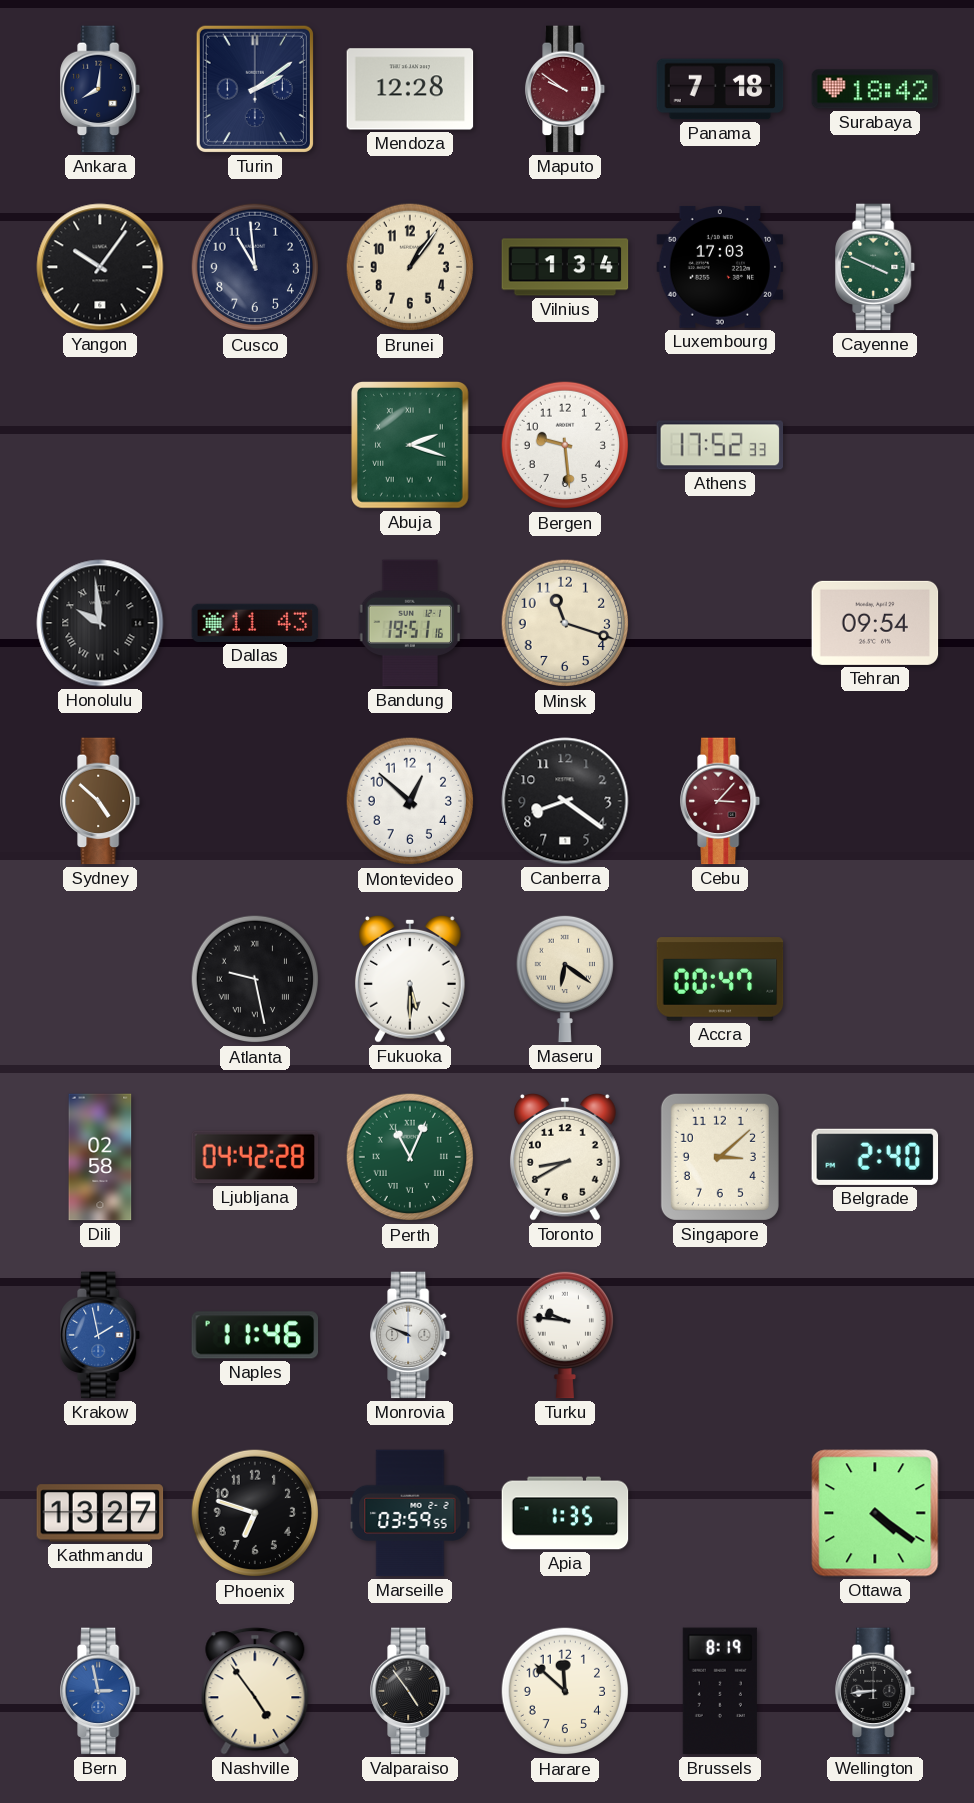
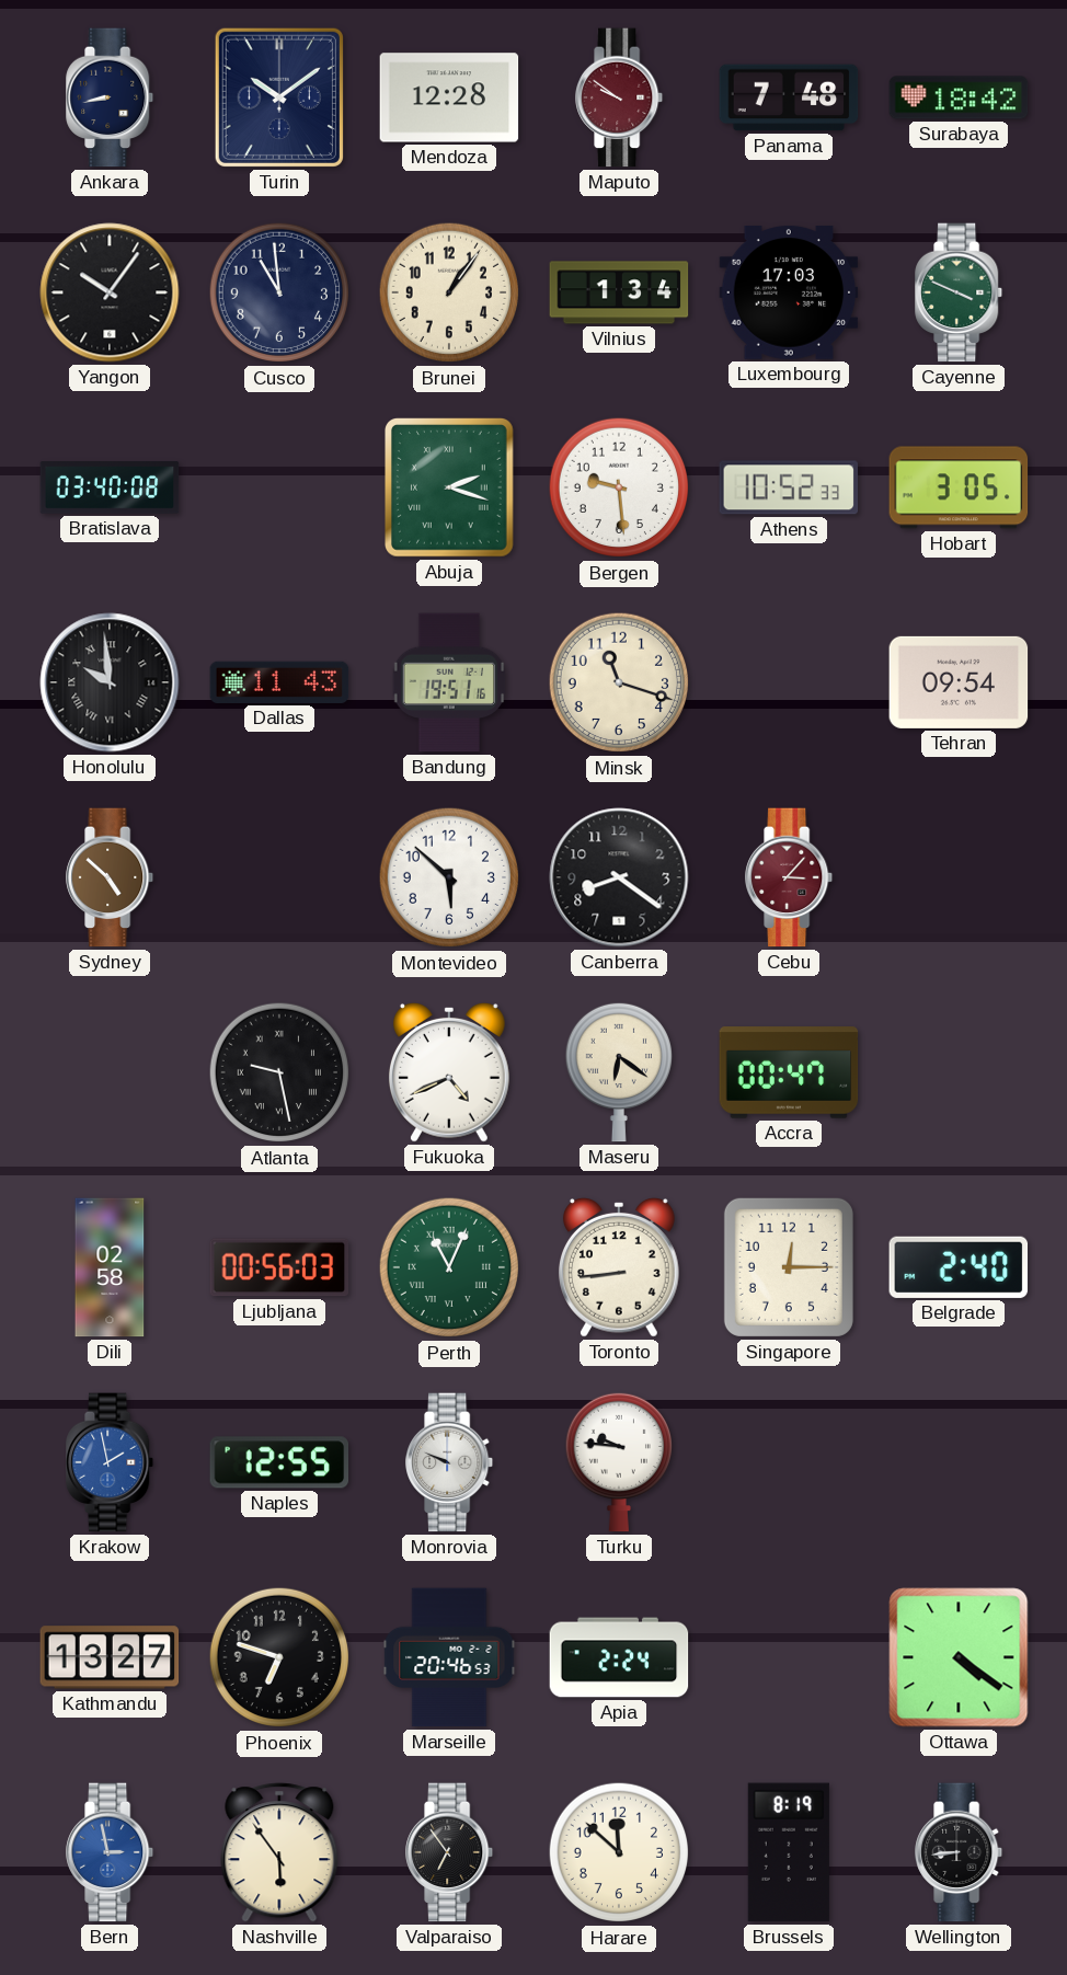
Ankara: 8:01 -> 8:43 (111, 97)
Turin: 2:09 -> 10:09 (279, 97)
Panama: 7:18 -> 7:48 (789, 97)
Bratislava: none -> 03:40 (110, 487)
Athens: 17:52 -> 10:52 (789, 487)
Hobart: none -> 3:05 (959, 487)
Montevideo: 12:52 -> 5:52 (449, 877)
Fukuoka: 5:30 -> 4:41 (449, 1072)
Ljubljana: 04:42 -> 00:56 (279, 1267)
Toronto: 8:40 -> 8:44 (619, 1267)
Singapore: 3:08 -> 12:15 (789, 1267)
Naples: 11:46 -> 12:55 (279, 1462)
Marseille: 03:59 -> 20:46 (449, 1657)
Apia: 1:35 -> 2:24 (619, 1657)
Nashville: 4:54 -> 5:54 (279, 1852)
Valparaiso: 4:54 -> 6:54 (450, 1852)
